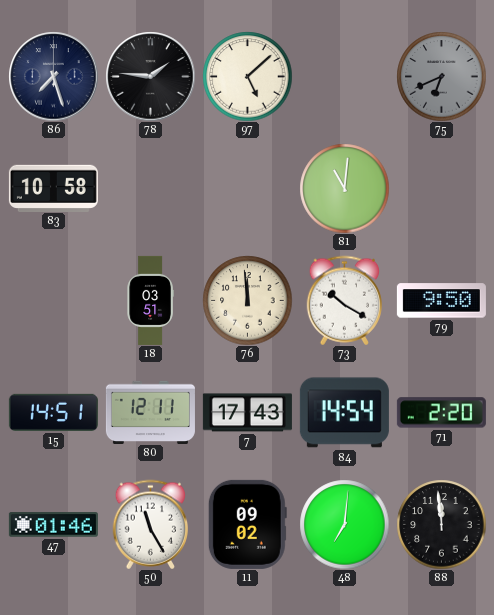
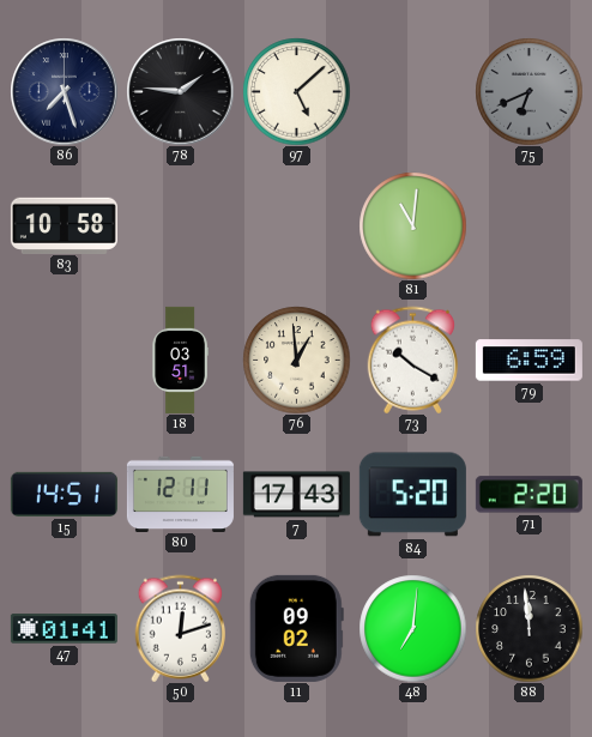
76: 11:59 -> 12:59 (296, 360)
79: 9:50 -> 6:59 (528, 361)
84: 14:54 -> 5:20 (412, 495)
47: 01:46 -> 01:41 (64, 629)
50: 11:25 -> 12:12 (181, 628)
